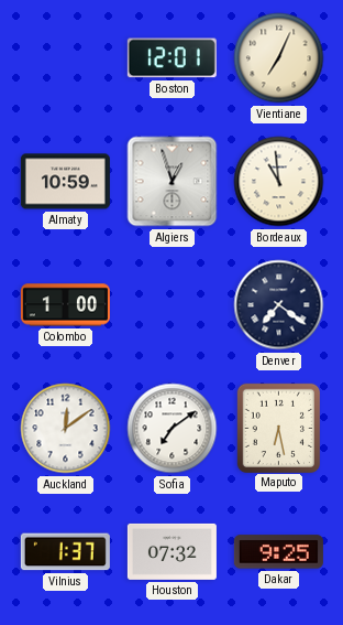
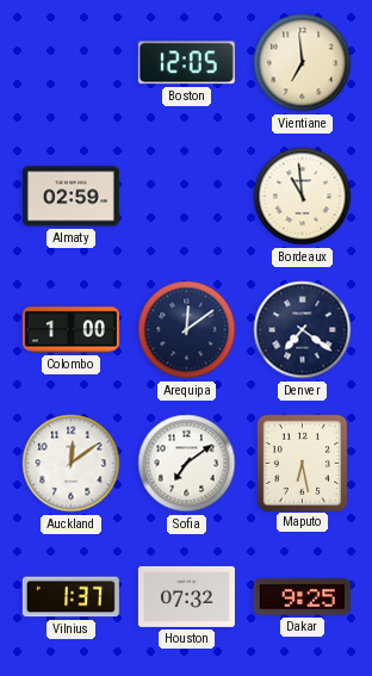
Boston: 12:01 -> 12:05 (186, 63)
Vientiane: 7:04 -> 6:59 (303, 63)
Almaty: 10:59 -> 02:59 (70, 197)
Algiers: 12:57 -> none (173, 182)
Arequipa: none -> 12:09 (187, 330)
